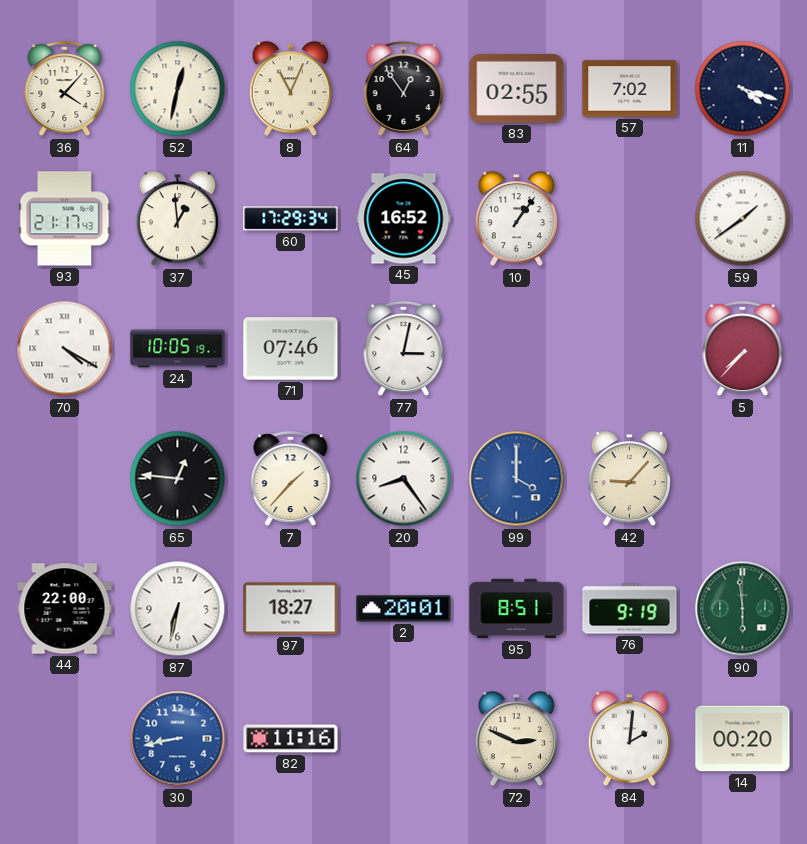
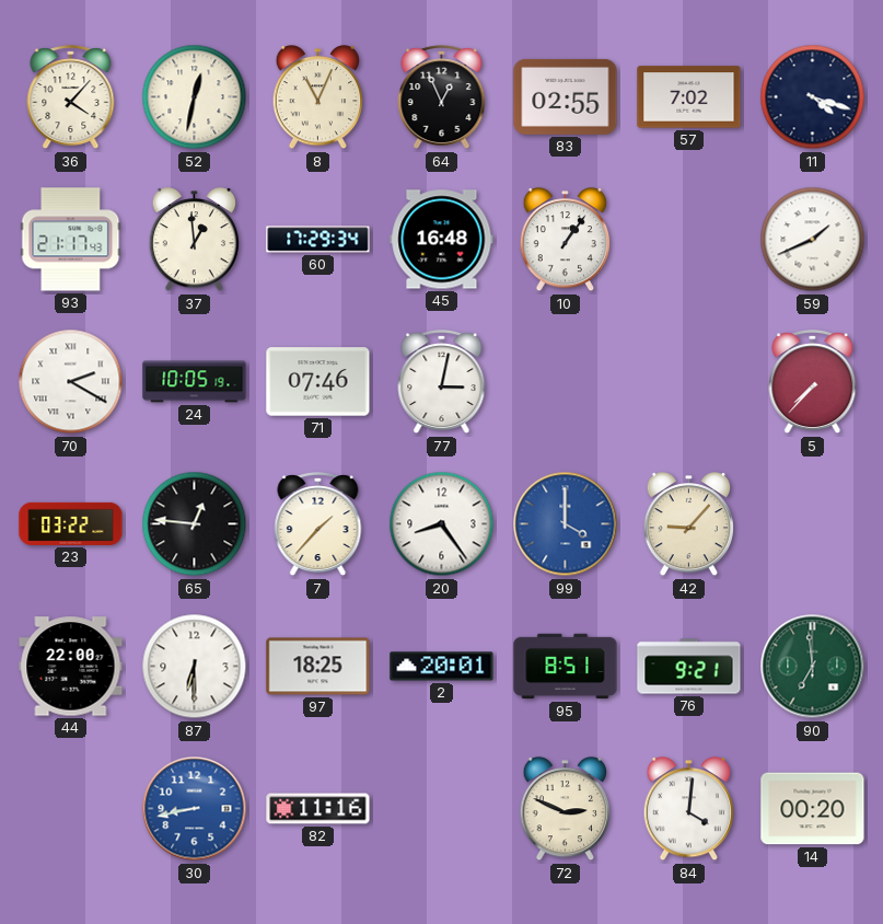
64: 12:54 -> 12:56 (442, 97)
45: 16:52 -> 16:48 (442, 240)
59: 1:39 -> 1:41 (813, 240)
70: 4:20 -> 2:20 (71, 382)
23: none -> 03:22 (71, 523)
87: 6:32 -> 6:30 (195, 667)
97: 18:27 -> 18:25 (318, 667)
76: 9:19 -> 9:21 (689, 667)
90: 5:59 -> 6:59 (813, 667)
84: 2:01 -> 4:01 (689, 810)
